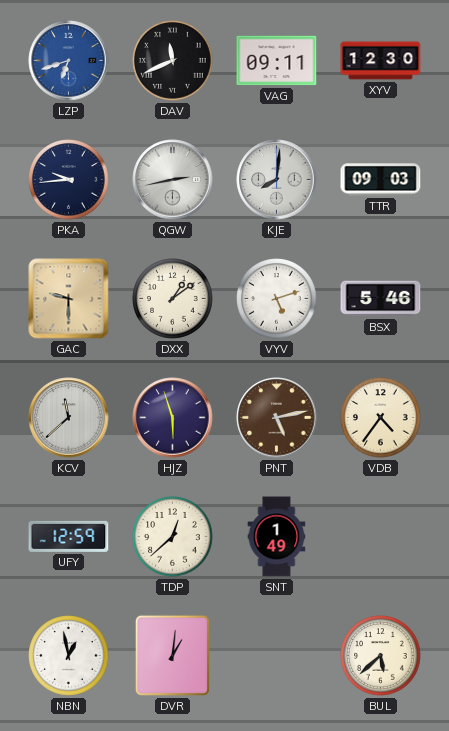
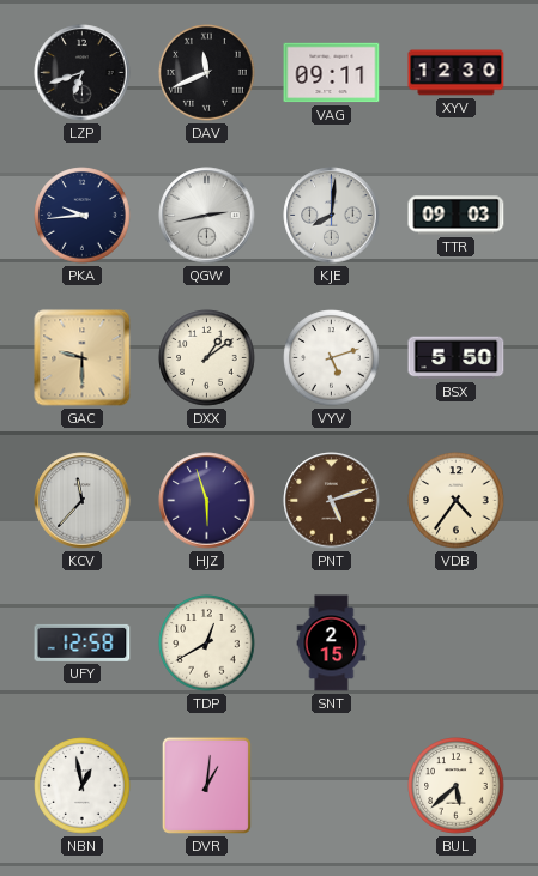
LZP dial: blue -> black (83, 73)
BSX: 5:46 -> 5:50 (457, 358)
KCV: 11:38 -> 11:37 (83, 501)
PNT: 5:13 -> 5:12 (332, 501)
UFY: 12:59 -> 12:58 (83, 642)
TDP: 12:38 -> 12:40 (207, 644)
SNT: 1:49 -> 2:15 (332, 644)
